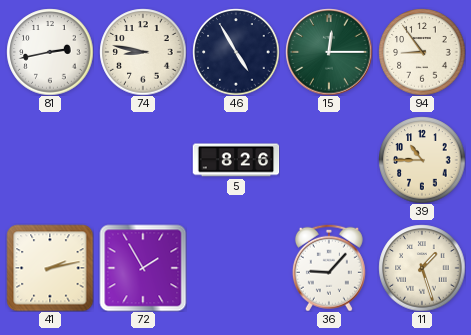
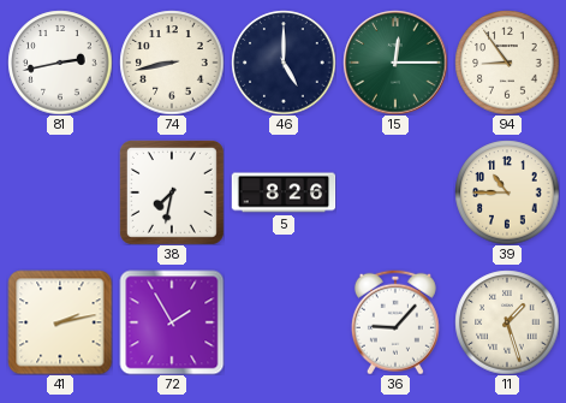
74: 8:47 -> 8:43 (172, 63)
46: 4:55 -> 5:00 (284, 63)
38: none -> 7:32 (172, 192)
